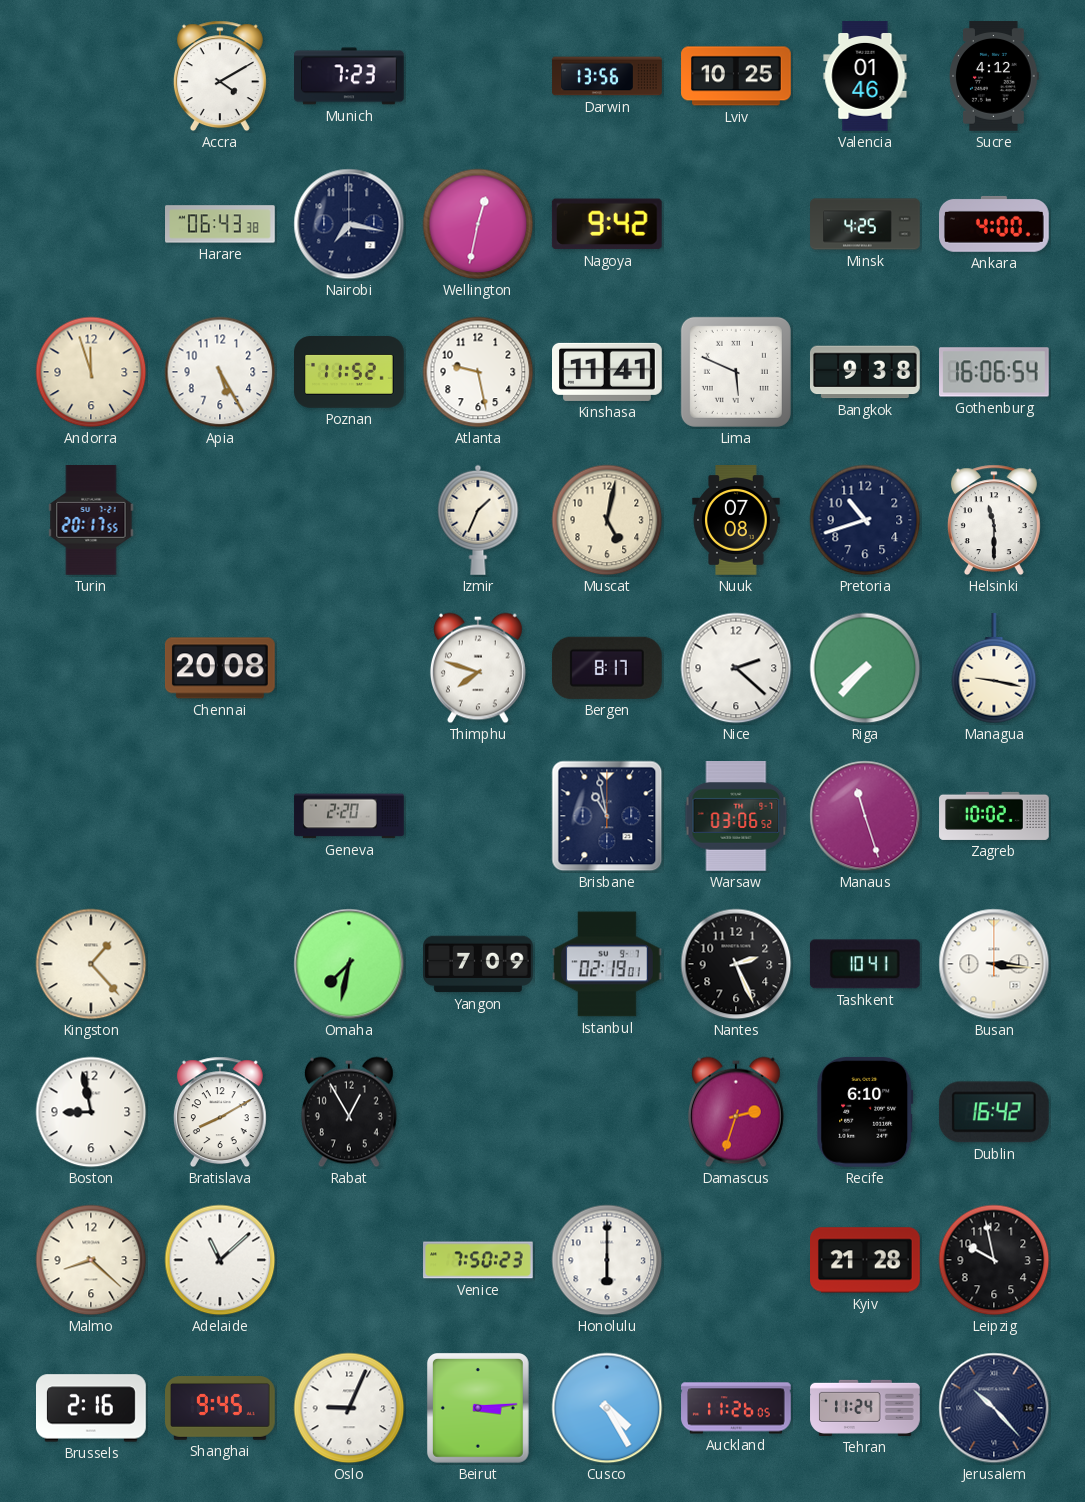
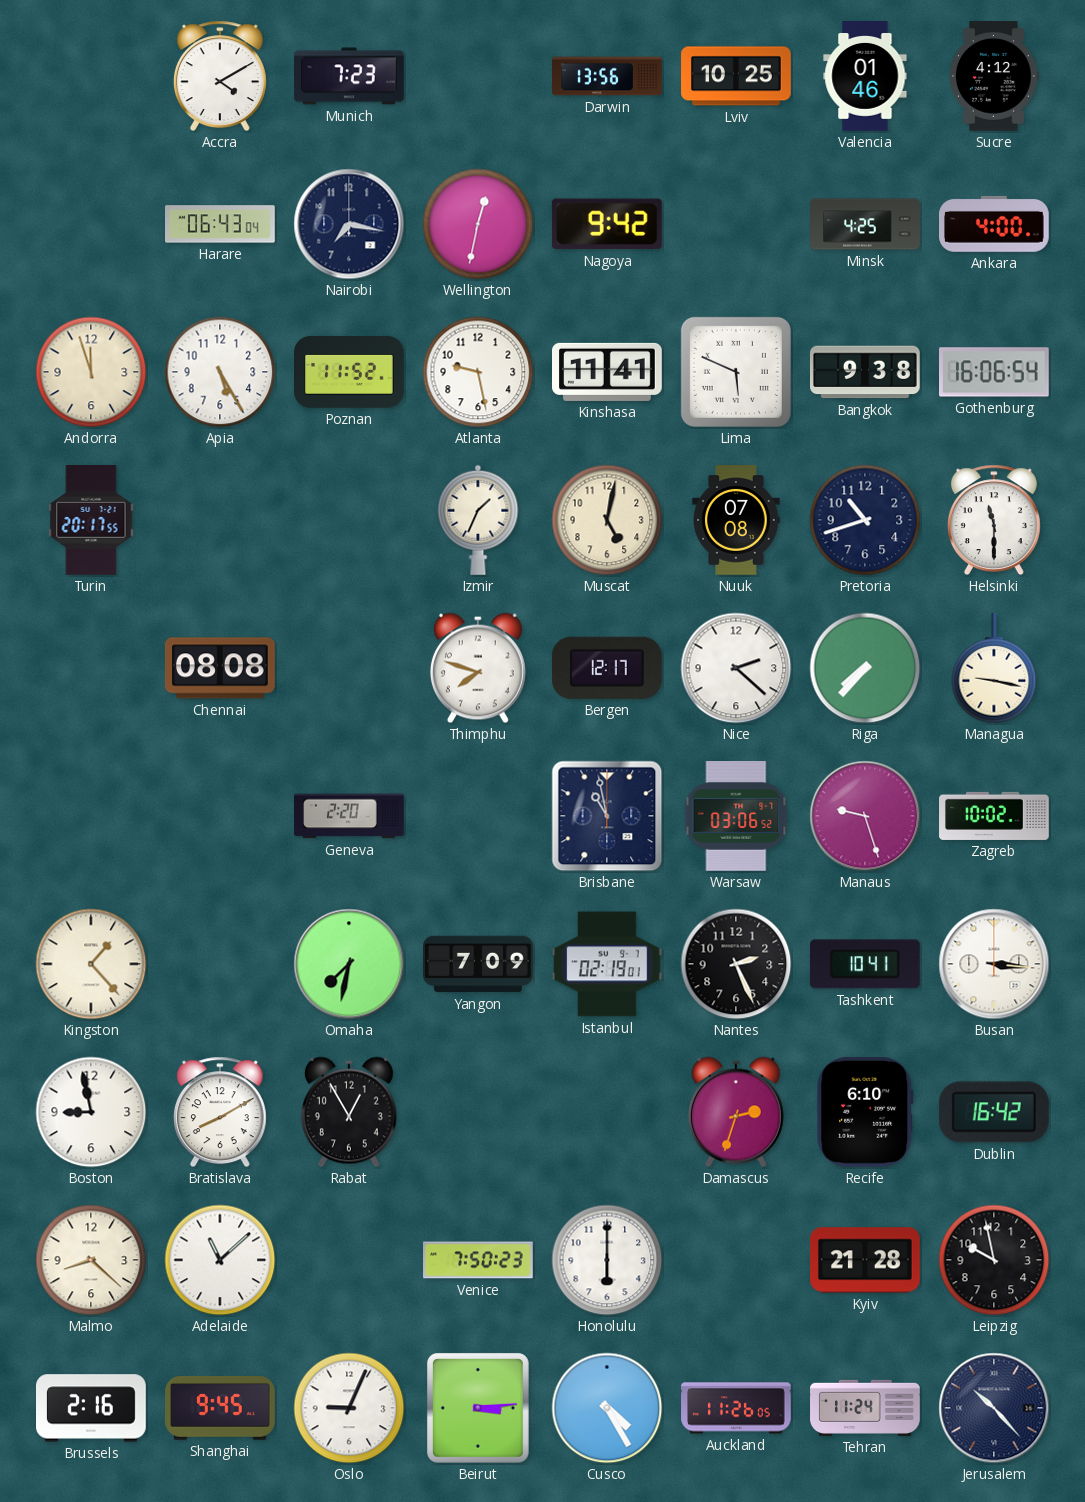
Harare: 06:43:38 -> 06:43:04 (221, 224)
Chennai: 20:08 -> 08:08 (220, 668)
Bergen: 8:17 -> 12:17 (607, 668)
Manaus: 11:27 -> 9:27 (865, 816)
